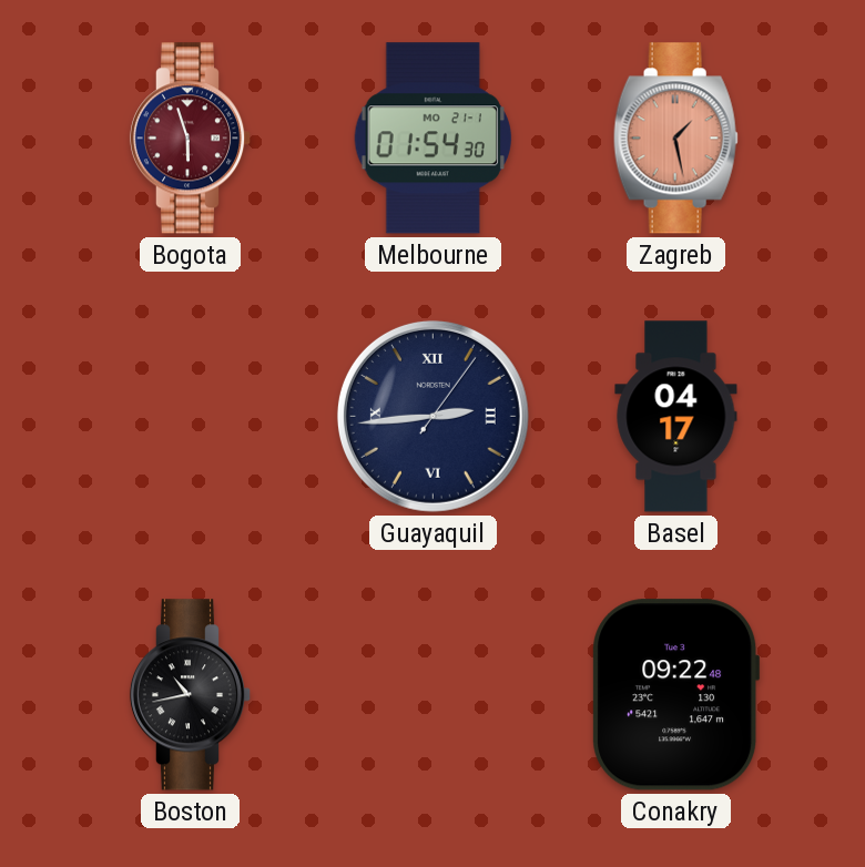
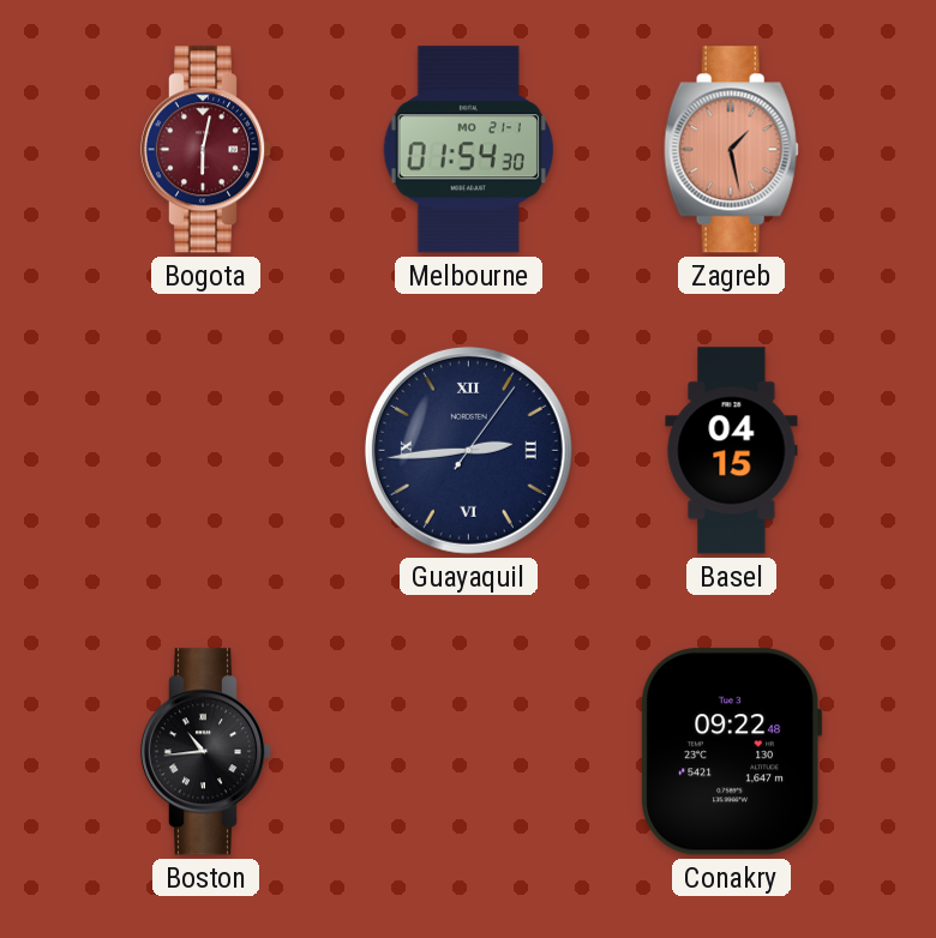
Bogota: 5:57 -> 6:02 (206, 150)
Basel: 04:17 -> 04:15 (732, 451)
Boston: 10:43 -> 10:44 (206, 752)
